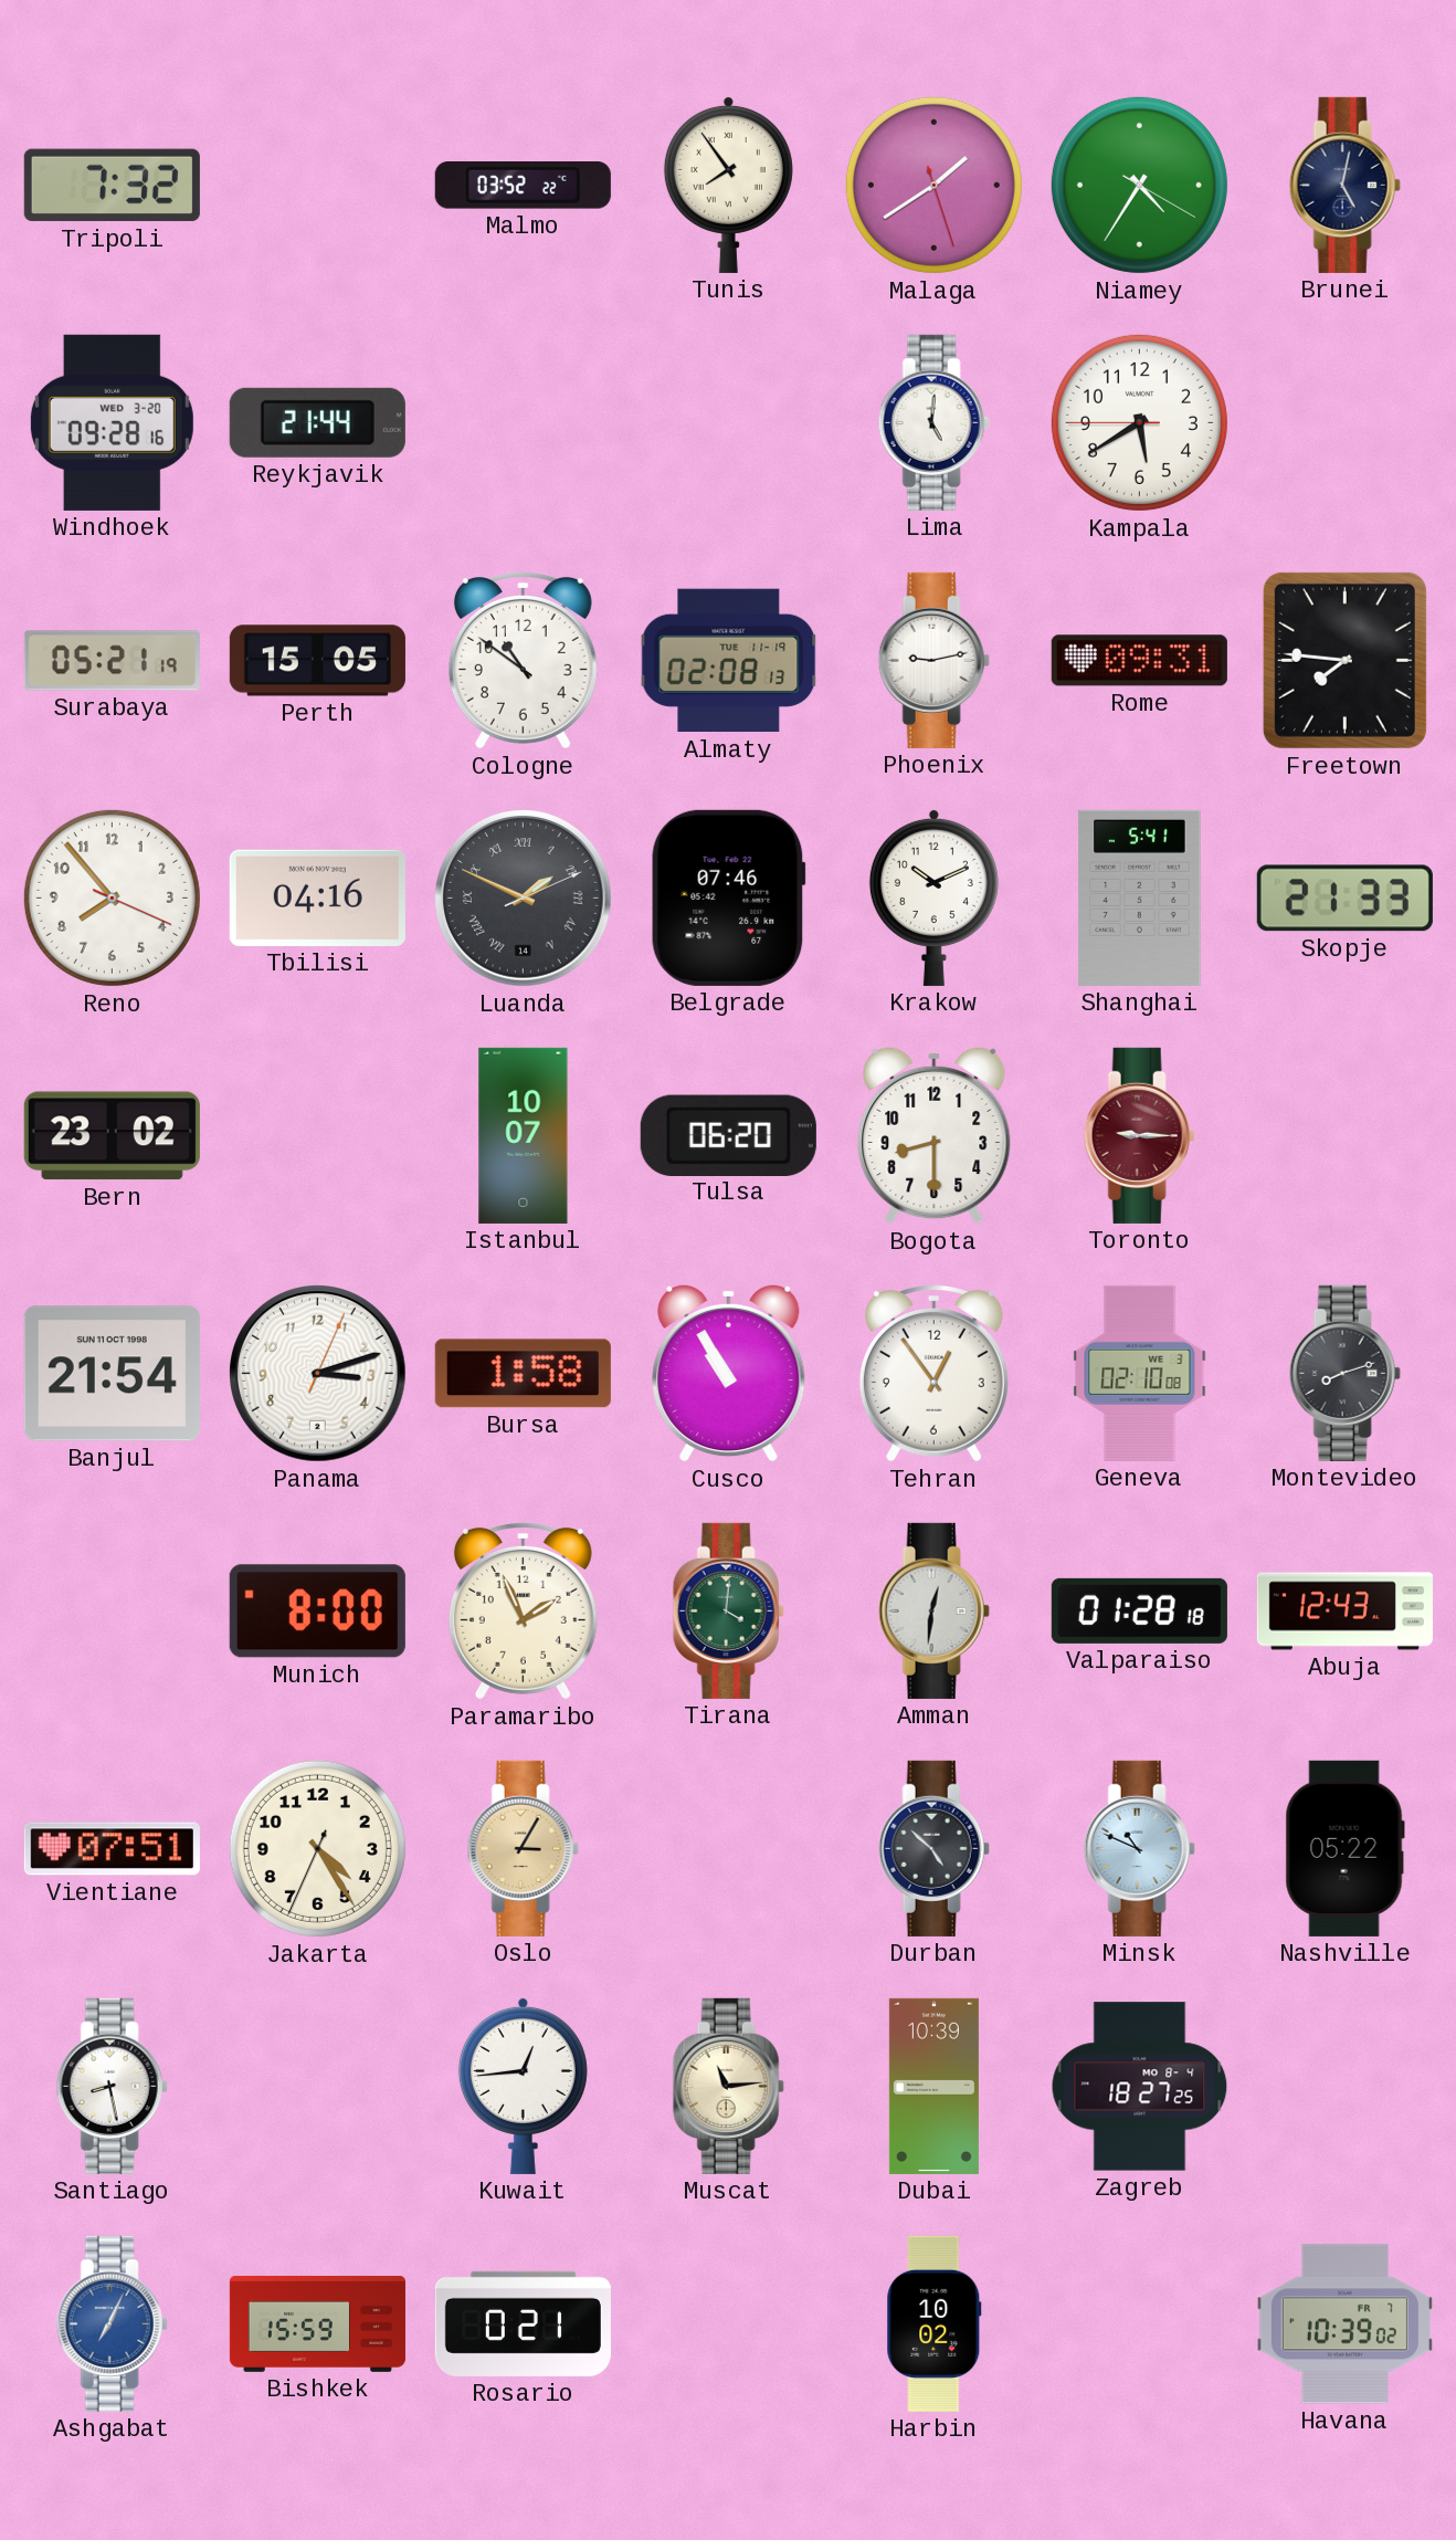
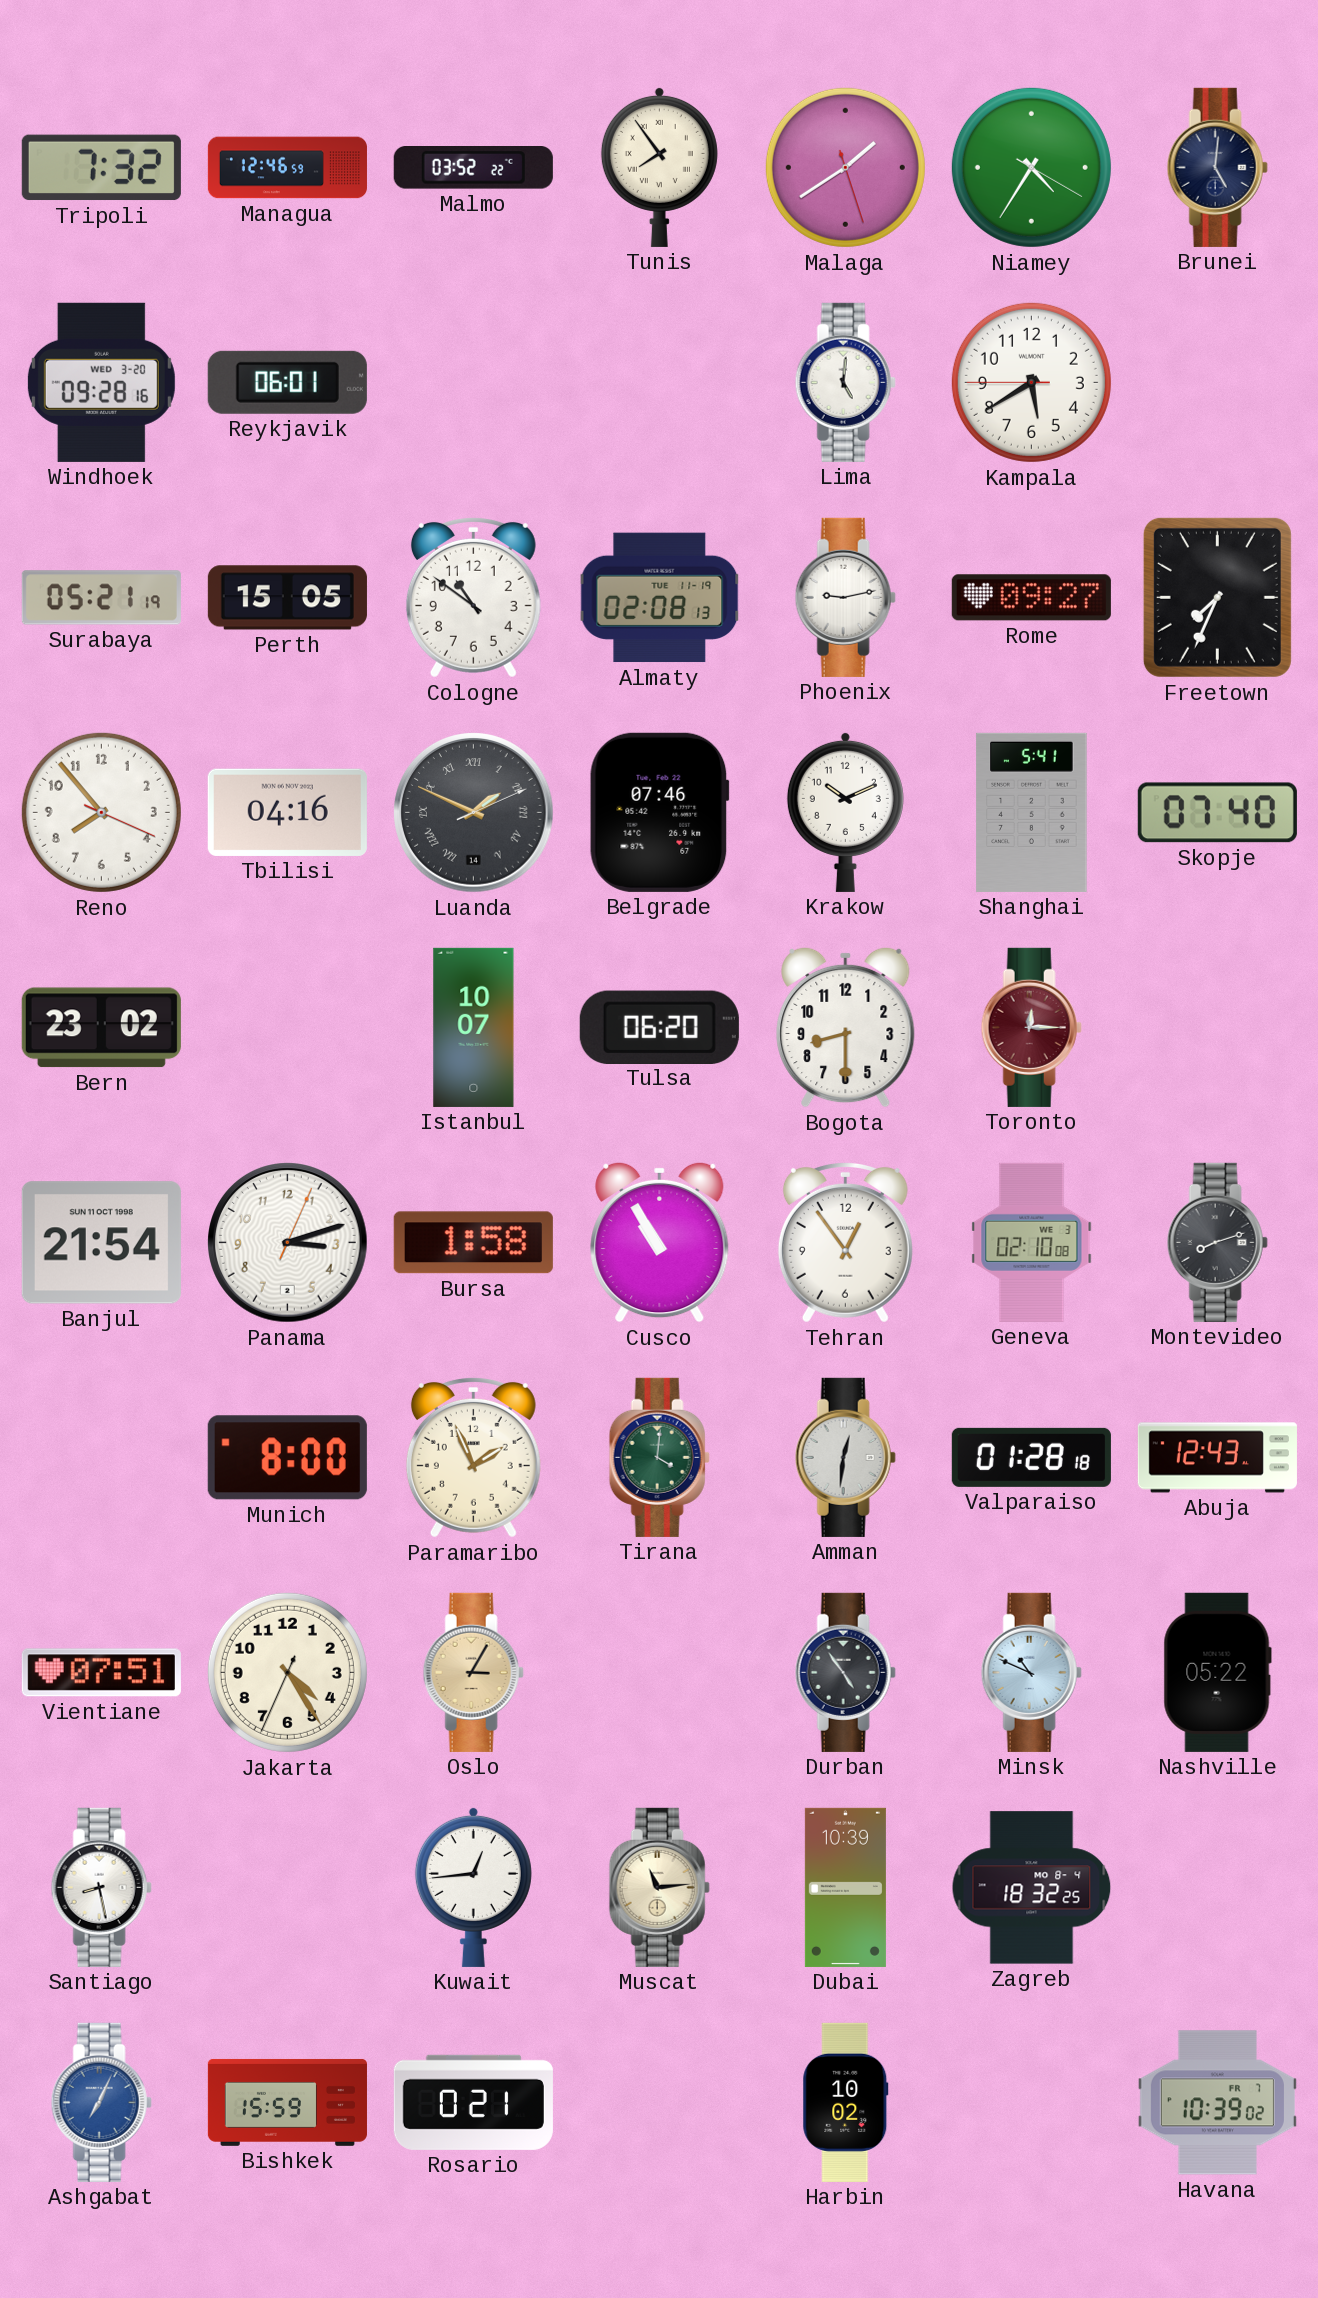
Managua: none -> 12:46 (287, 168)
Brunei: 5:02 -> 5:01 (1217, 167)
Reykjavik: 21:44 -> 06:01 (287, 382)
Rome: 09:31 -> 09:27 (1031, 598)
Freetown: 7:46 -> 7:34 (1217, 597)
Skopje: 21:33 -> 07:40 (1217, 813)
Toronto: 9:15 -> 12:15 (1031, 1027)
Durban: 4:52 -> 4:54 (845, 1672)
Zagreb: 18:27 -> 18:32 (1032, 1888)
